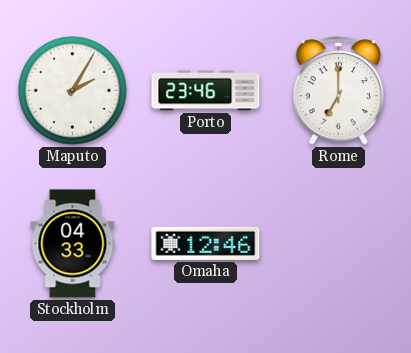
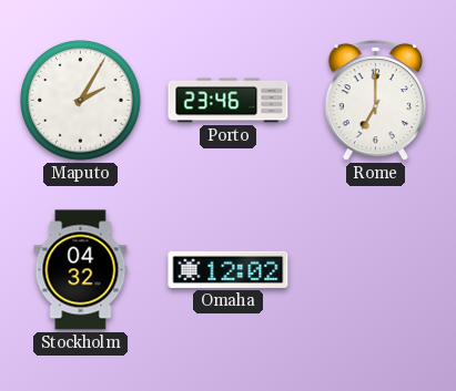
Stockholm: 04:33 -> 04:32 (81, 270)
Omaha: 12:46 -> 12:02 (229, 269)
